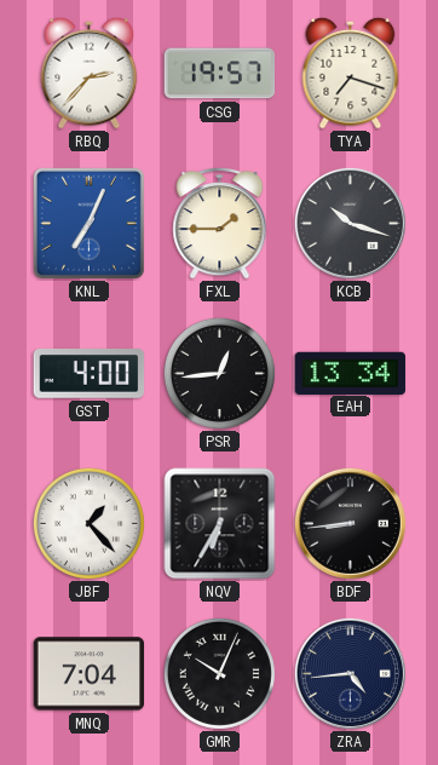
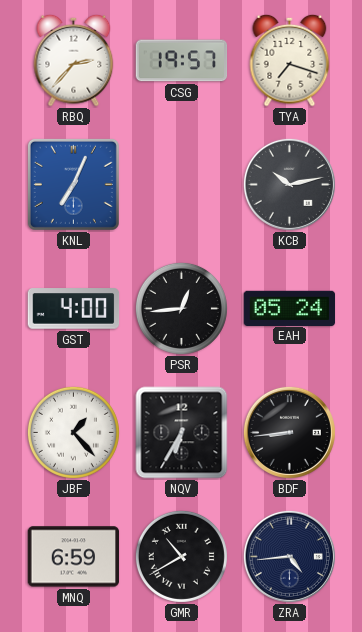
FXL: 1:45 -> none (220, 224)
KCB: 10:18 -> 10:13 (289, 184)
EAH: 13:34 -> 05:24 (290, 308)
MNQ: 7:04 -> 6:59 (74, 557)
GMR: 10:04 -> 10:40 (181, 556)
